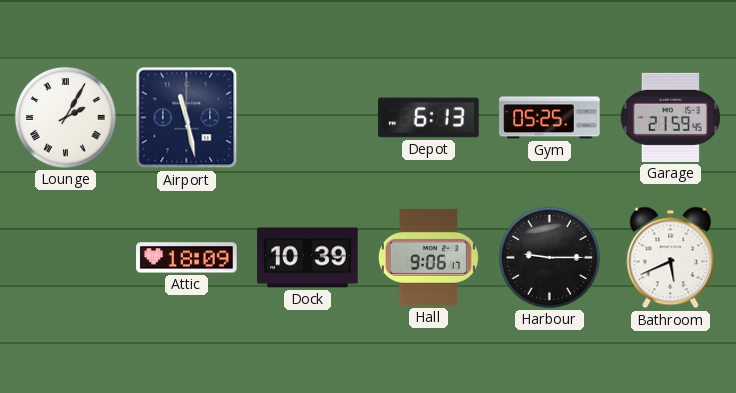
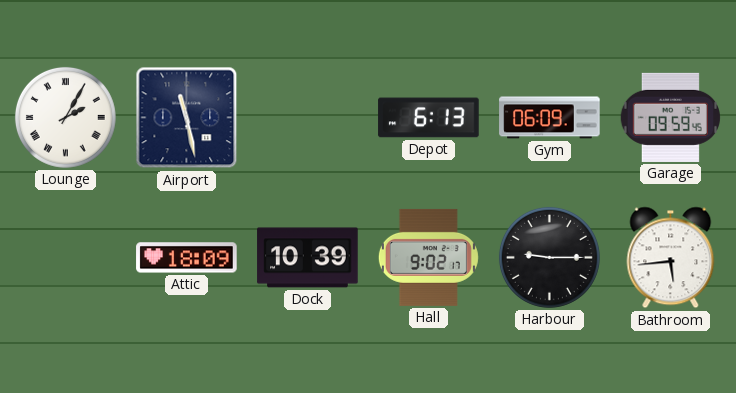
Gym: 05:25 -> 06:09 (550, 118)
Garage: 21:59 -> 09:59 (670, 117)
Hall: 9:06 -> 9:02 (428, 257)
Bathroom: 5:41 -> 5:44 (671, 258)
